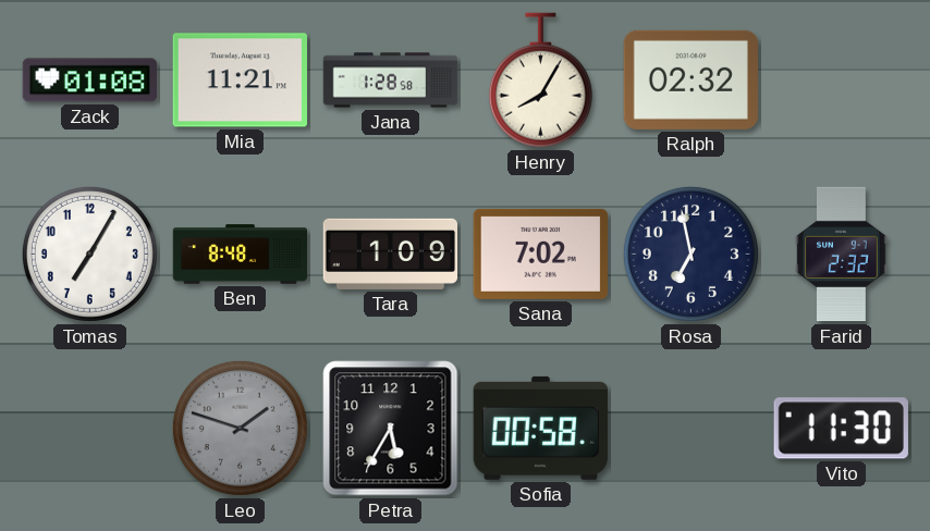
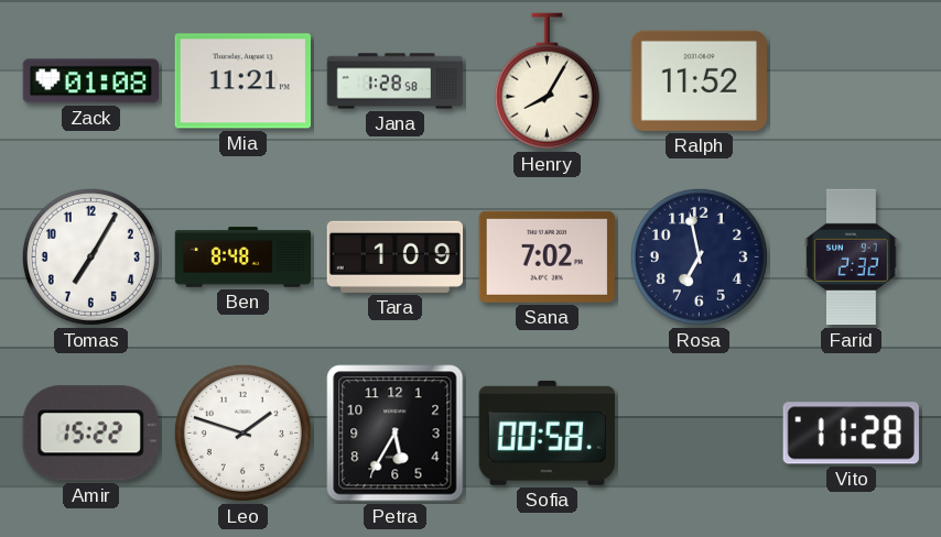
Ralph: 02:32 -> 11:52 (699, 80)
Amir: none -> 15:22 (90, 434)
Leo dial: grey -> white (242, 432)
Vito: 11:30 -> 11:28 (851, 434)
